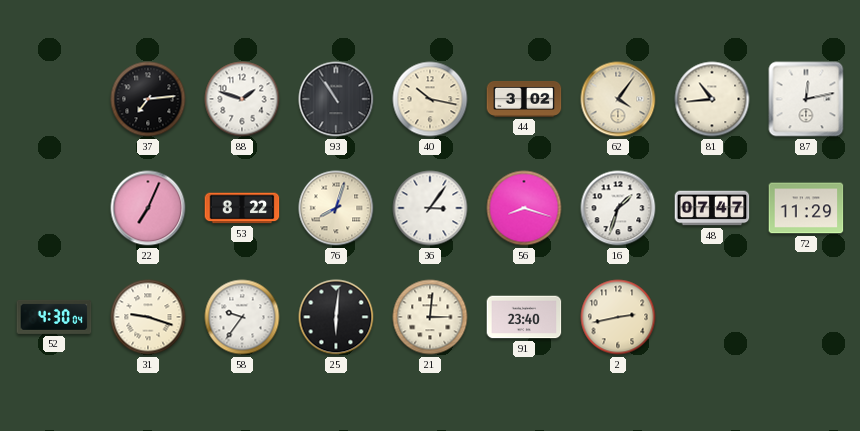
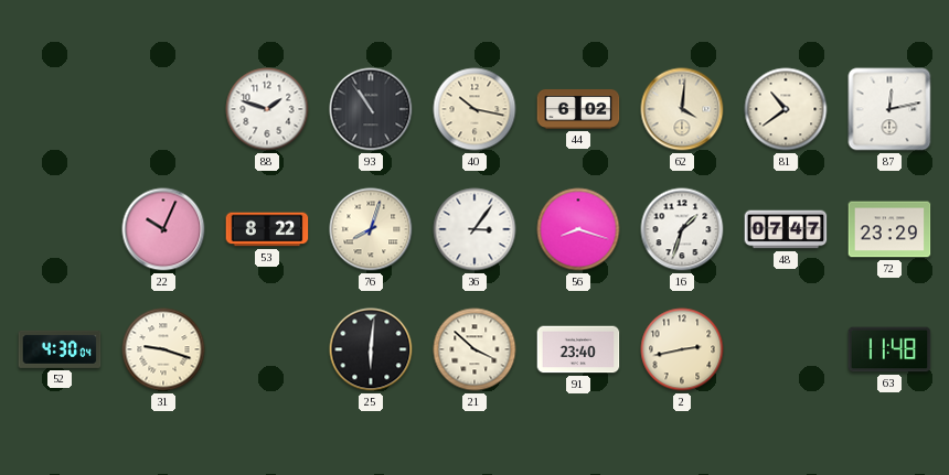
37: 7:14 -> none (148, 99)
44: 3:02 -> 6:02 (578, 109)
62: 4:06 -> 4:01 (682, 109)
81: 10:44 -> 10:39 (786, 109)
22: 7:04 -> 10:04 (163, 229)
72: 11:29 -> 23:29 (889, 229)
58: 9:36 -> none (242, 317)
21: 3:01 -> 3:52 (474, 349)
63: none -> 11:48 (889, 349)
